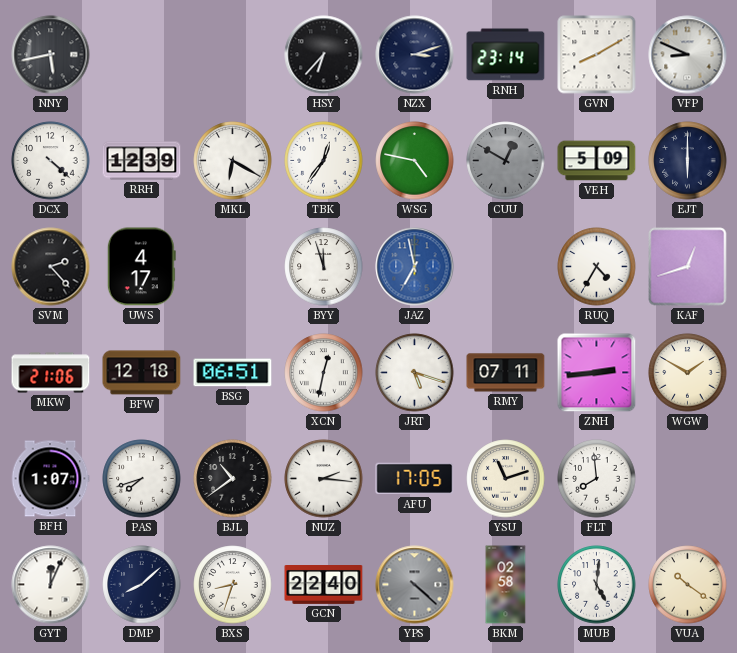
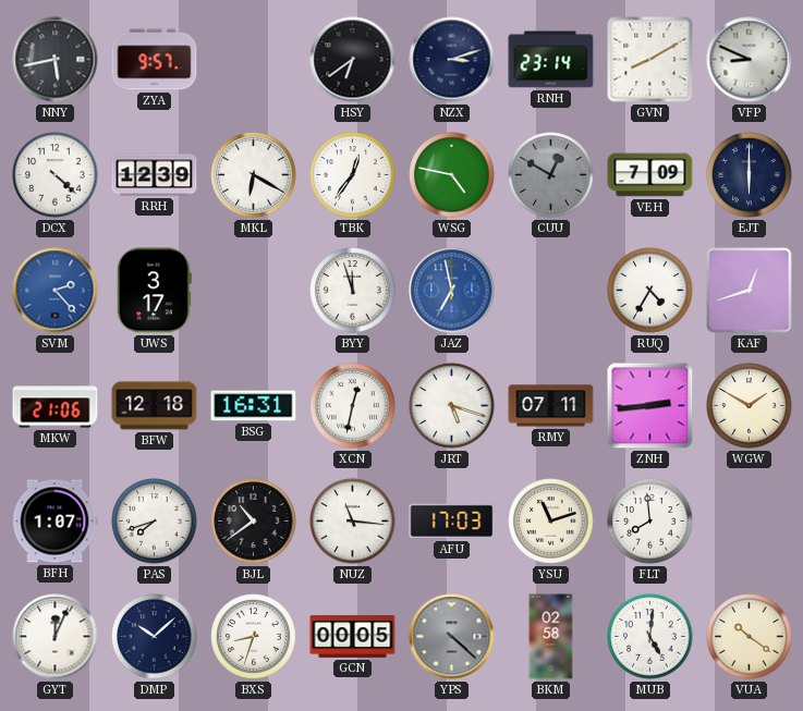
ZYA: none -> 9:57 (155, 60)
HSY: 6:37 -> 6:39 (353, 60)
VEH: 5:09 -> 7:09 (650, 175)
SVM dial: black -> blue (56, 291)
UWS: 4:17 -> 3:17 (154, 291)
BSG: 06:51 -> 16:31 (254, 406)
NUZ: 2:16 -> 11:16 (353, 522)
AFU: 17:05 -> 17:03 (452, 522)
DMP: 8:08 -> 10:08 (155, 637)
GCN: 22:40 -> 00:05 (353, 637)
